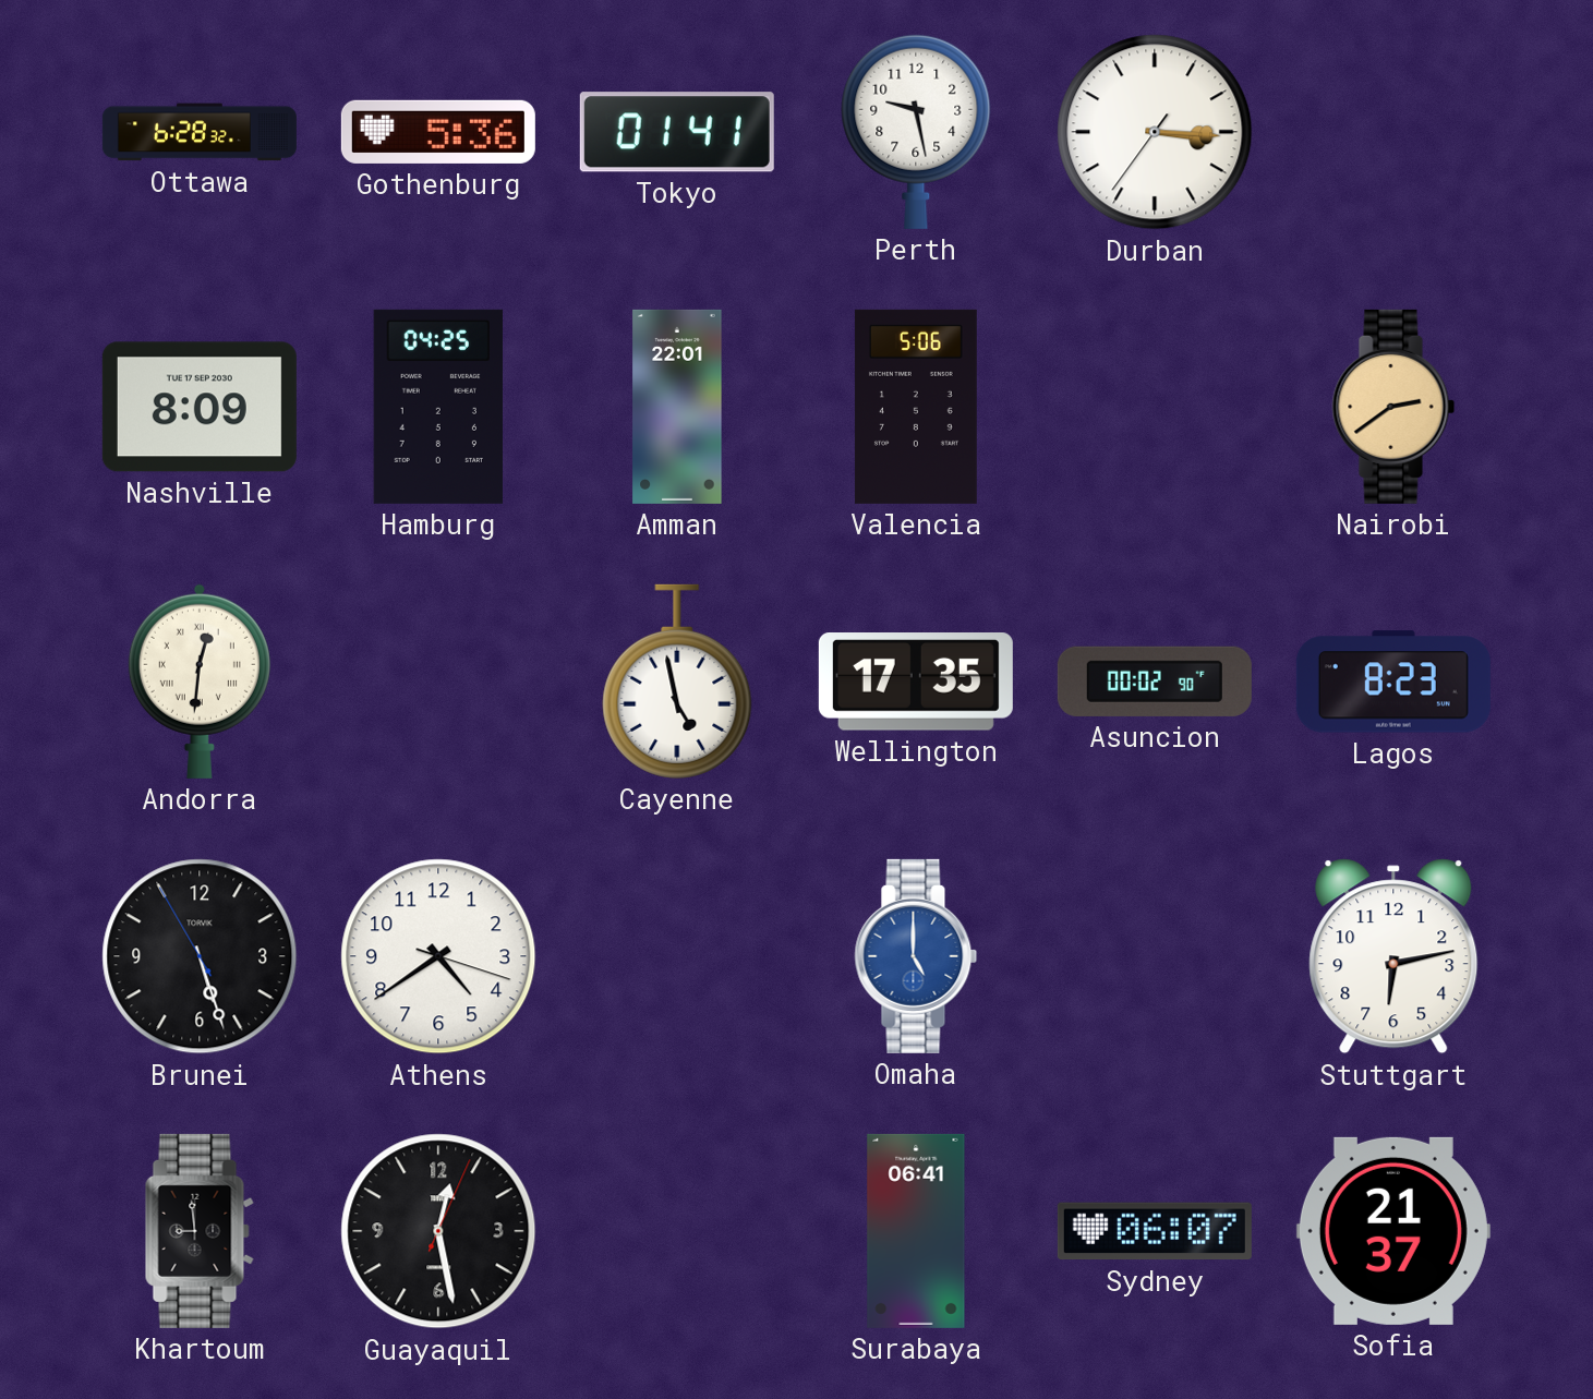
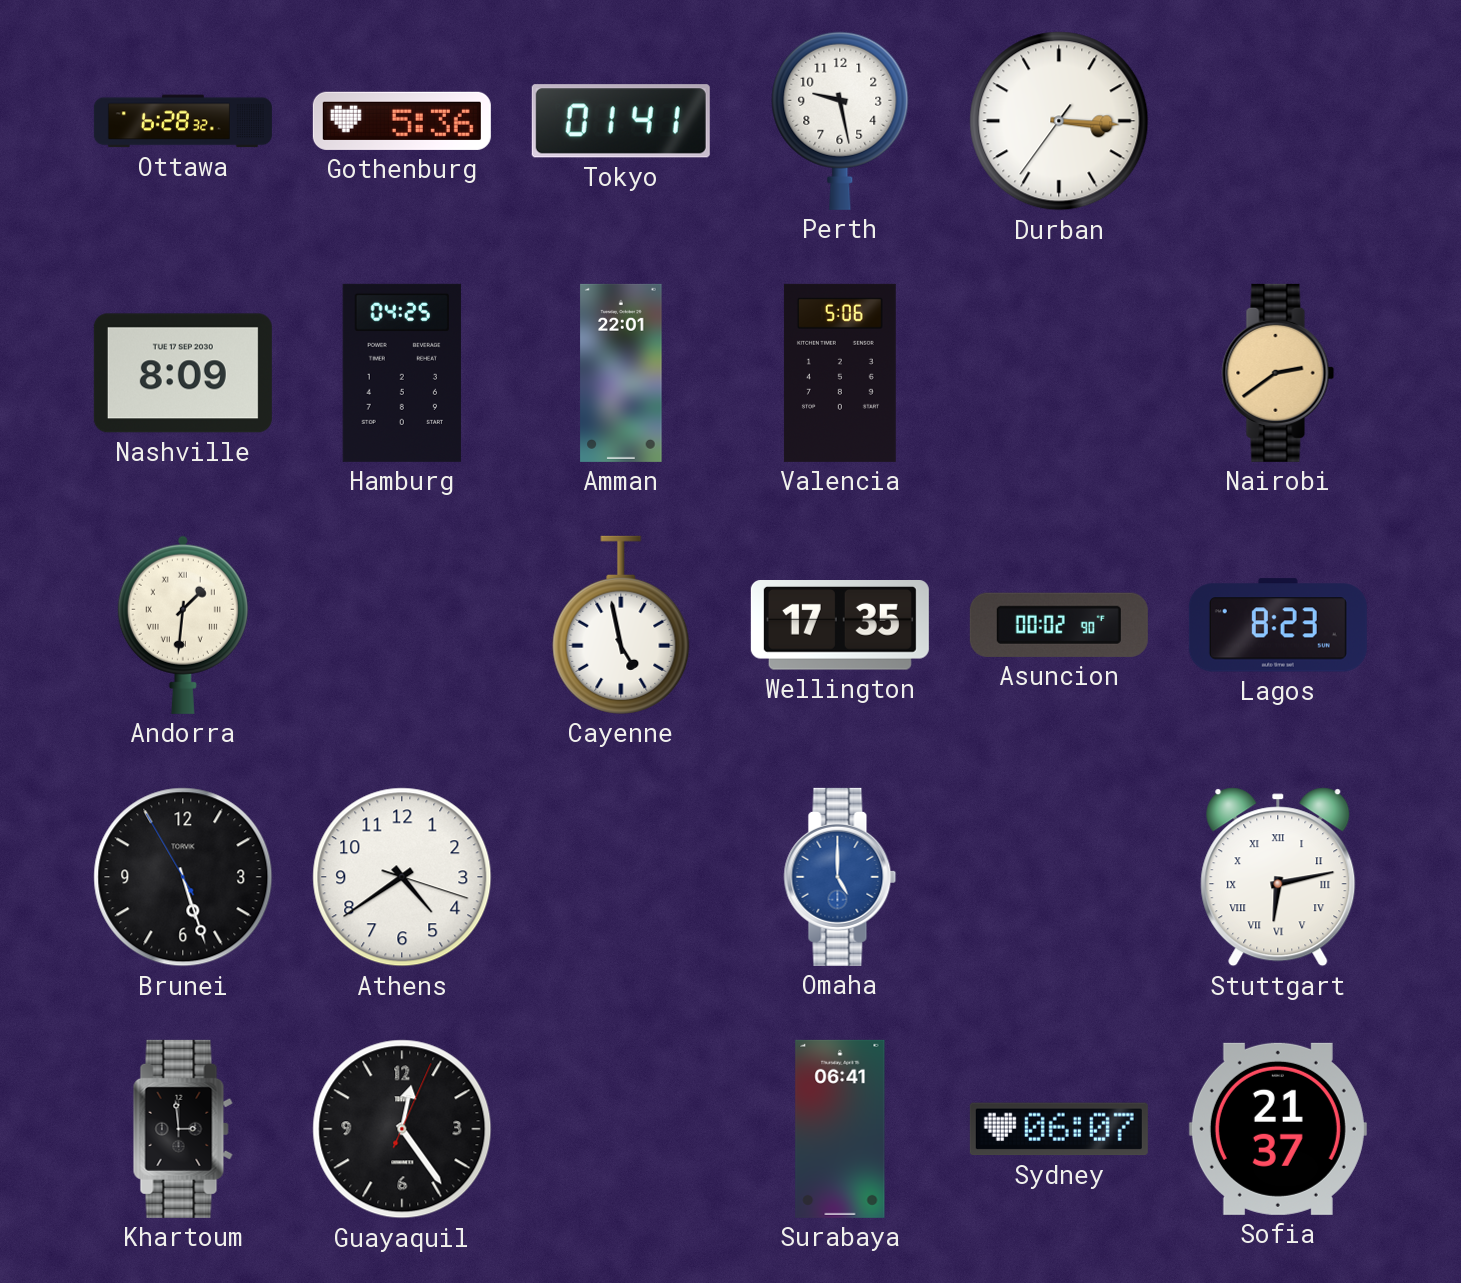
Andorra: 12:31 -> 1:31 (183, 625)
Stuttgart numerals: Arabic -> Roman (1278, 877)
Khartoum: 8:59 -> 2:59 (183, 1129)
Guayaquil: 12:28 -> 12:24 (402, 1129)
